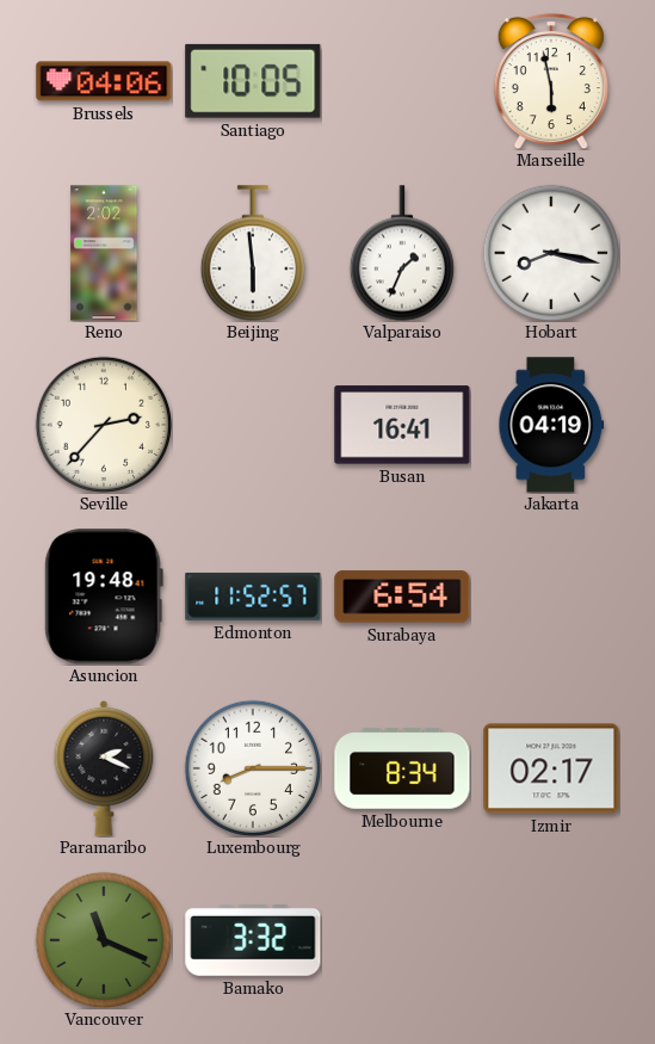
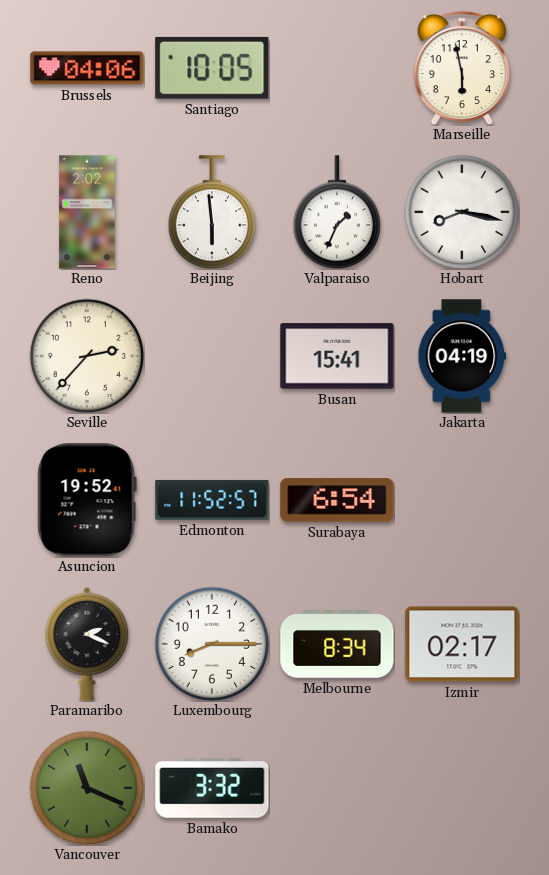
Busan: 16:41 -> 15:41 (337, 356)
Asuncion: 19:48 -> 19:52 (87, 500)
